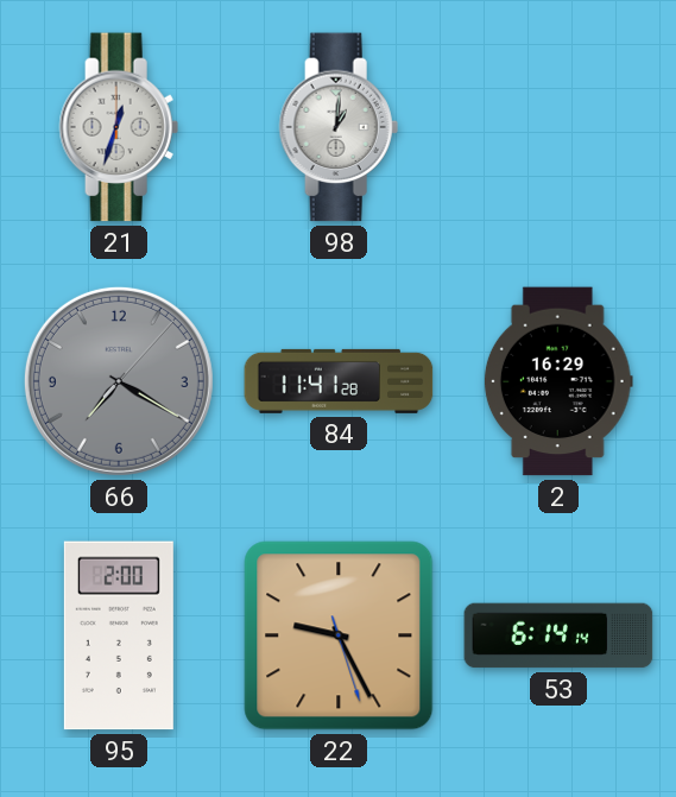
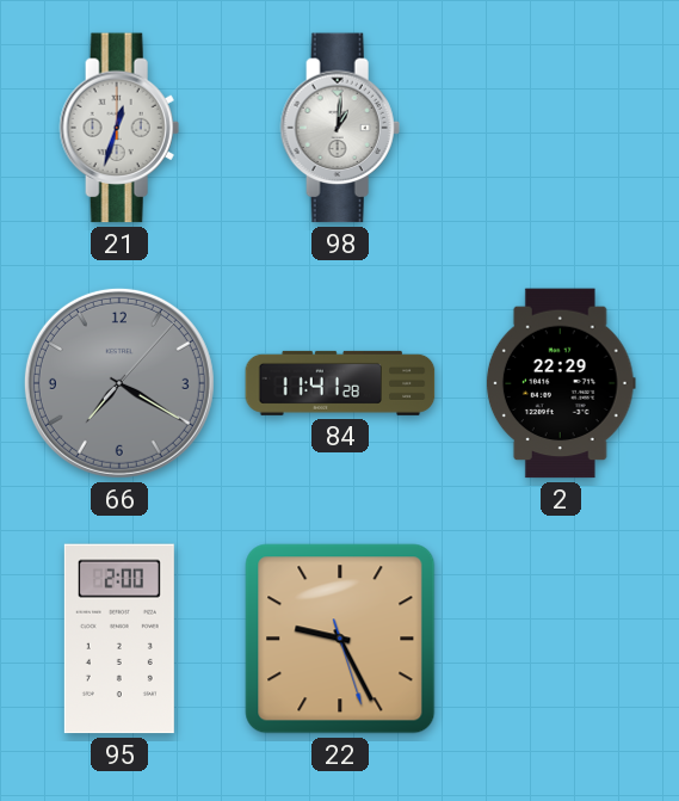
2: 16:29 -> 22:29 (561, 383)
53: 6:14 -> none (558, 635)
